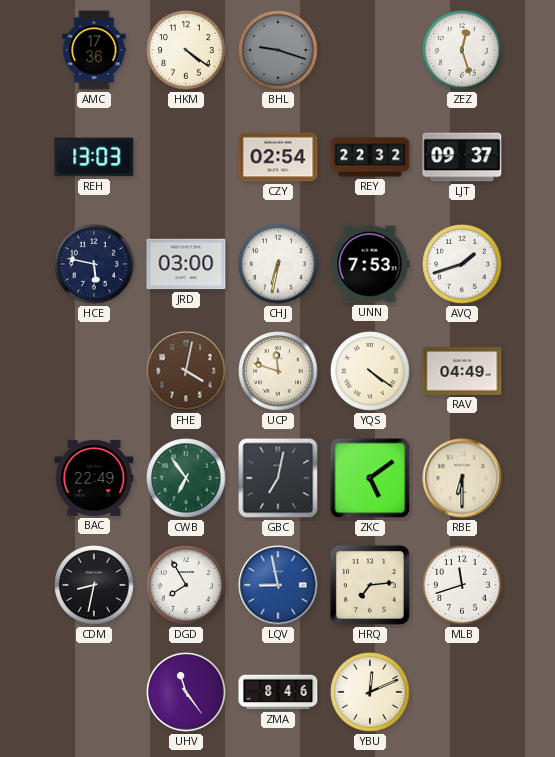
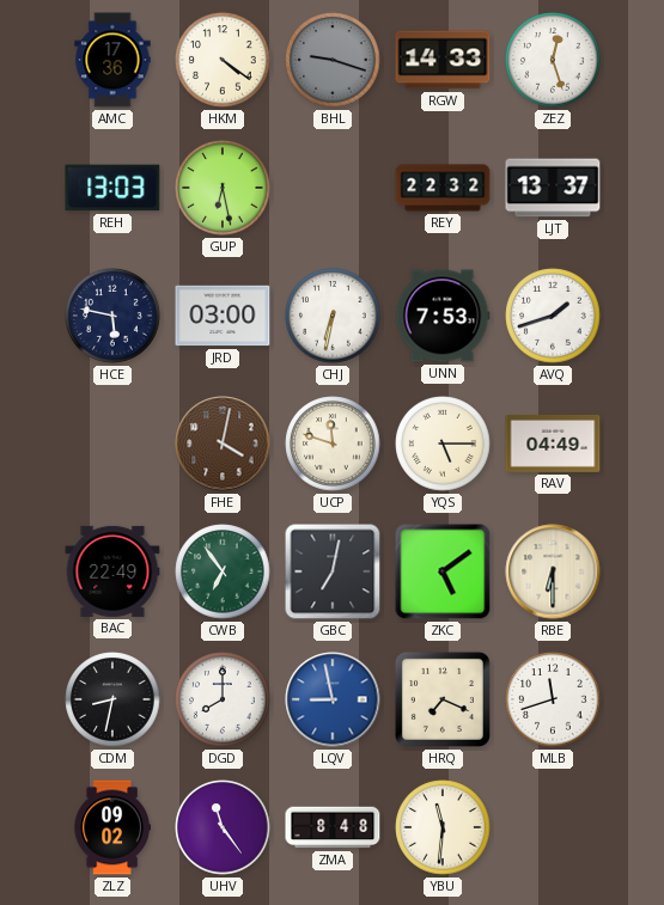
RGW: none -> 14:33 (443, 60)
GUP: none -> 6:28 (223, 188)
CZY: 02:54 -> none (278, 157)
LJT: 09:37 -> 13:37 (553, 188)
YQS: 4:21 -> 5:15 (443, 444)
DGD: 7:55 -> 8:00 (223, 699)
HRQ: 7:14 -> 7:19 (443, 699)
ZLZ: none -> 09:02 (112, 827)
ZMA: 8:46 -> 8:48 (333, 827)
YBU: 12:11 -> 11:31 (443, 827)
